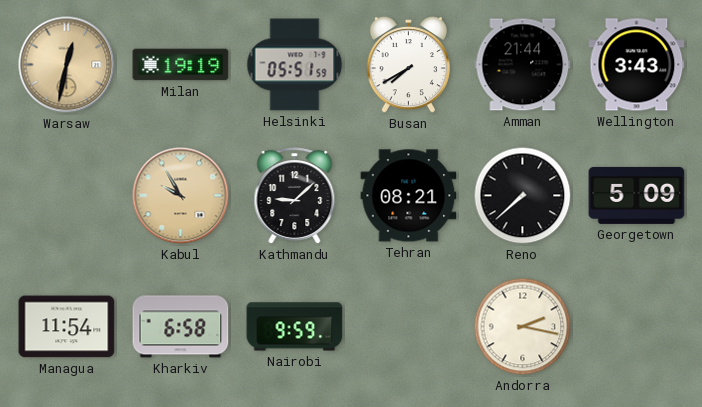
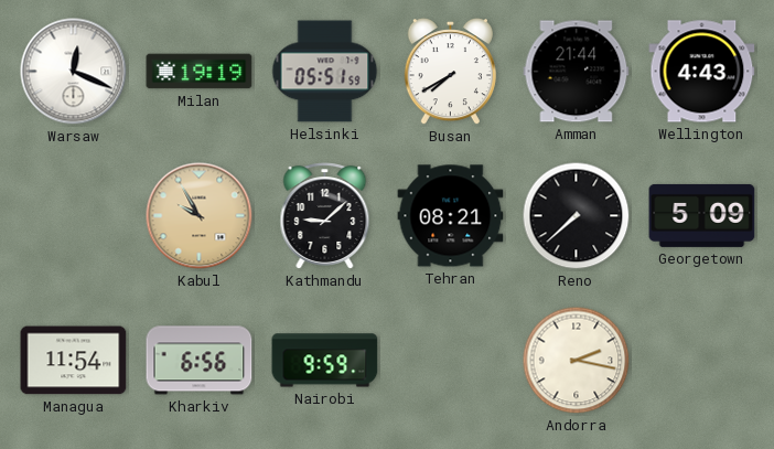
Warsaw: 12:32 -> 12:19 (74, 72)
Warsaw dial: champagne -> white (74, 72)
Wellington: 3:43 -> 4:43 (702, 72)
Kharkiv: 6:58 -> 6:56 (200, 361)
